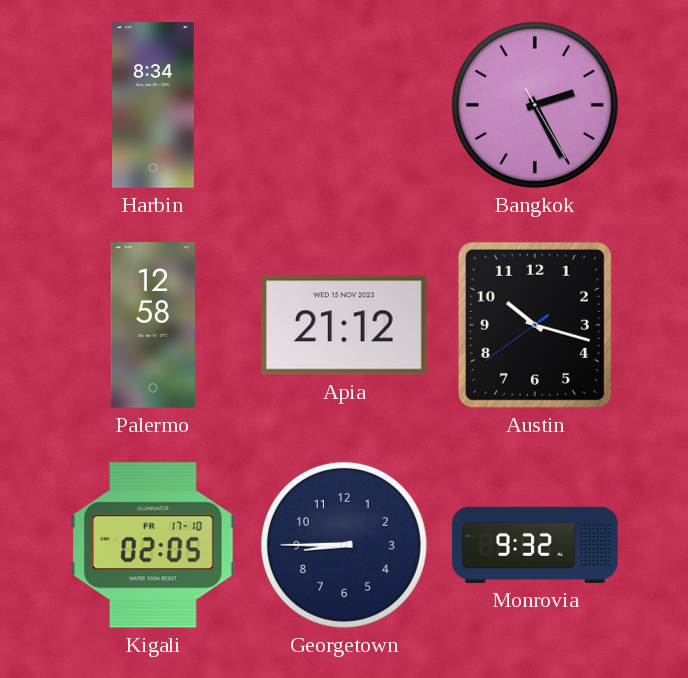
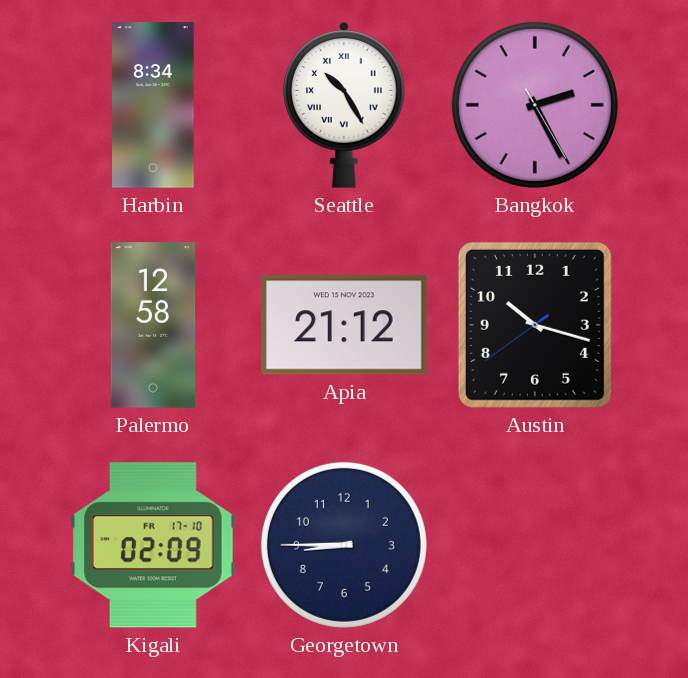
Seattle: none -> 10:25 (345, 105)
Kigali: 02:05 -> 02:09 (154, 545)
Monrovia: 9:32 -> none (535, 545)
